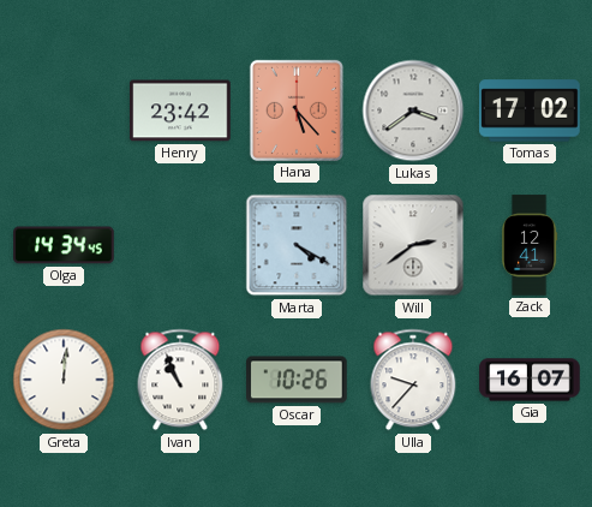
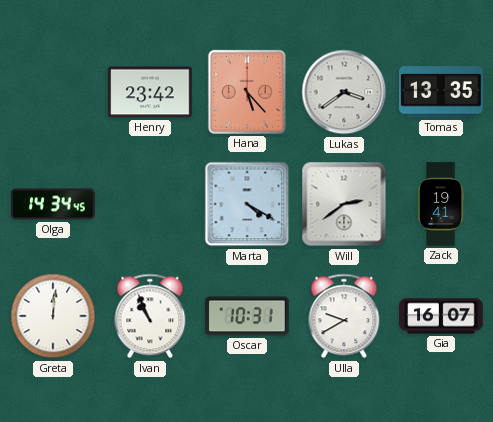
Tomas: 17:02 -> 13:35 (441, 92)
Zack: 12:41 -> 19:41 (441, 204)
Oscar: 10:26 -> 10:31 (247, 316)
Ulla: 9:37 -> 9:40 (344, 316)
